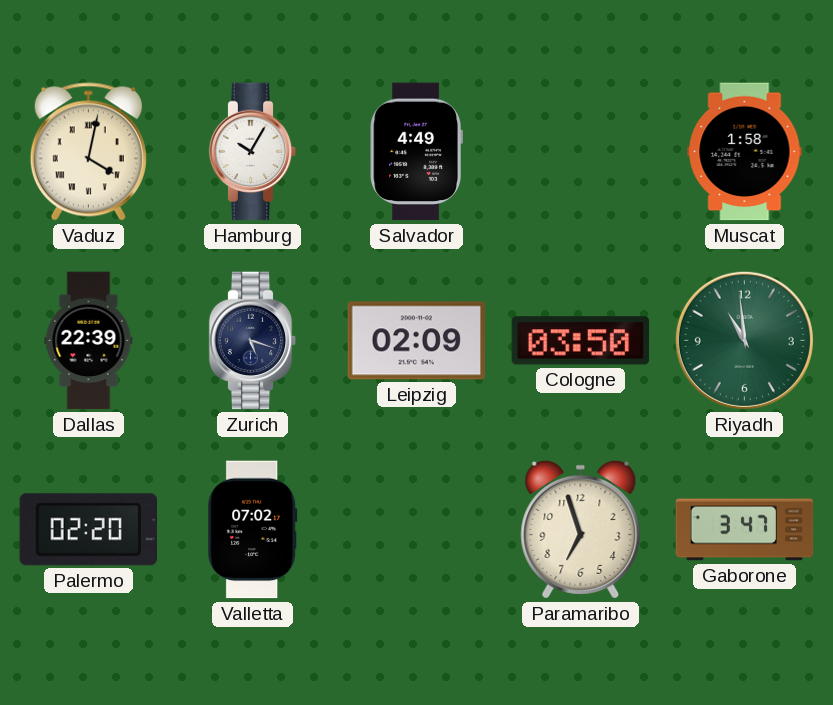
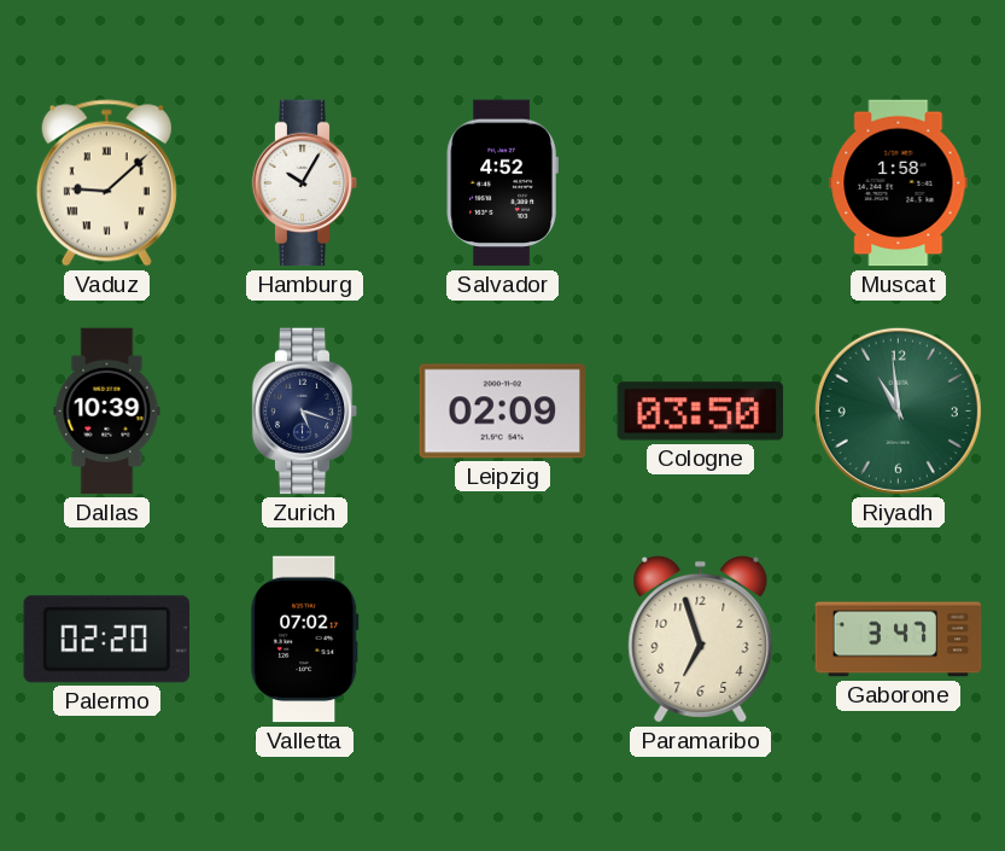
Vaduz: 4:02 -> 9:08 (106, 183)
Salvador: 4:49 -> 4:52 (502, 183)
Dallas: 22:39 -> 10:39 (107, 412)
